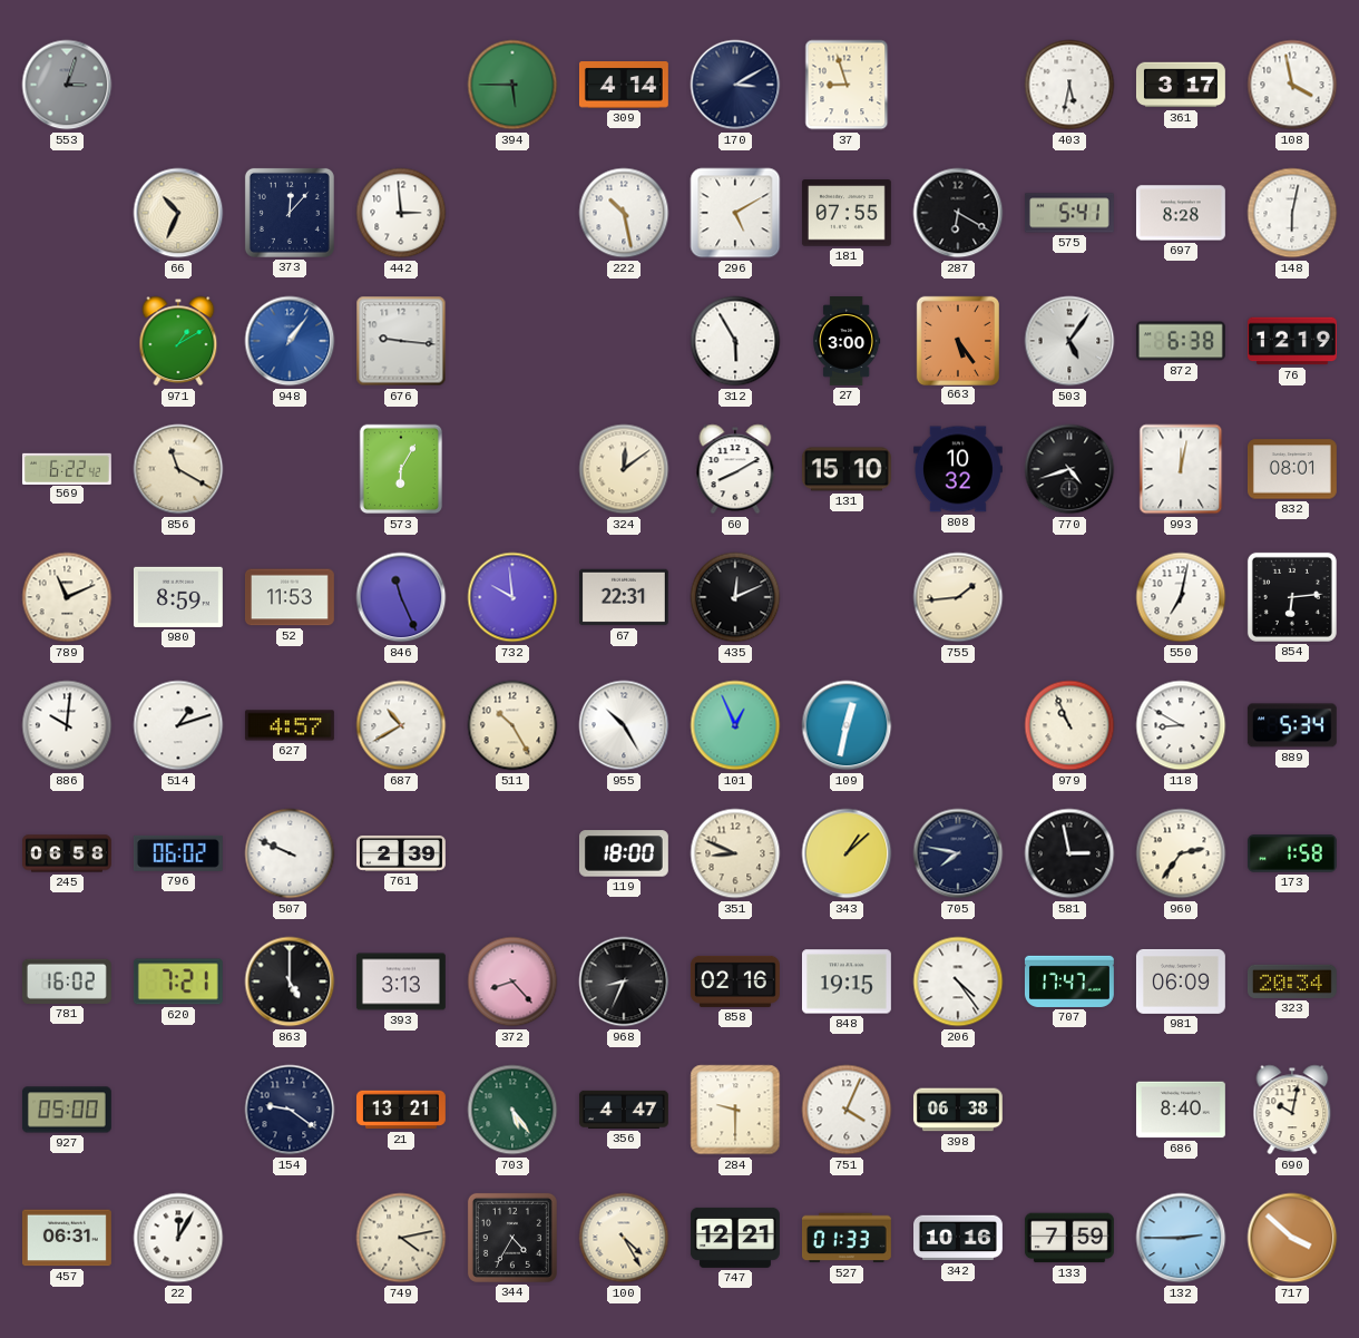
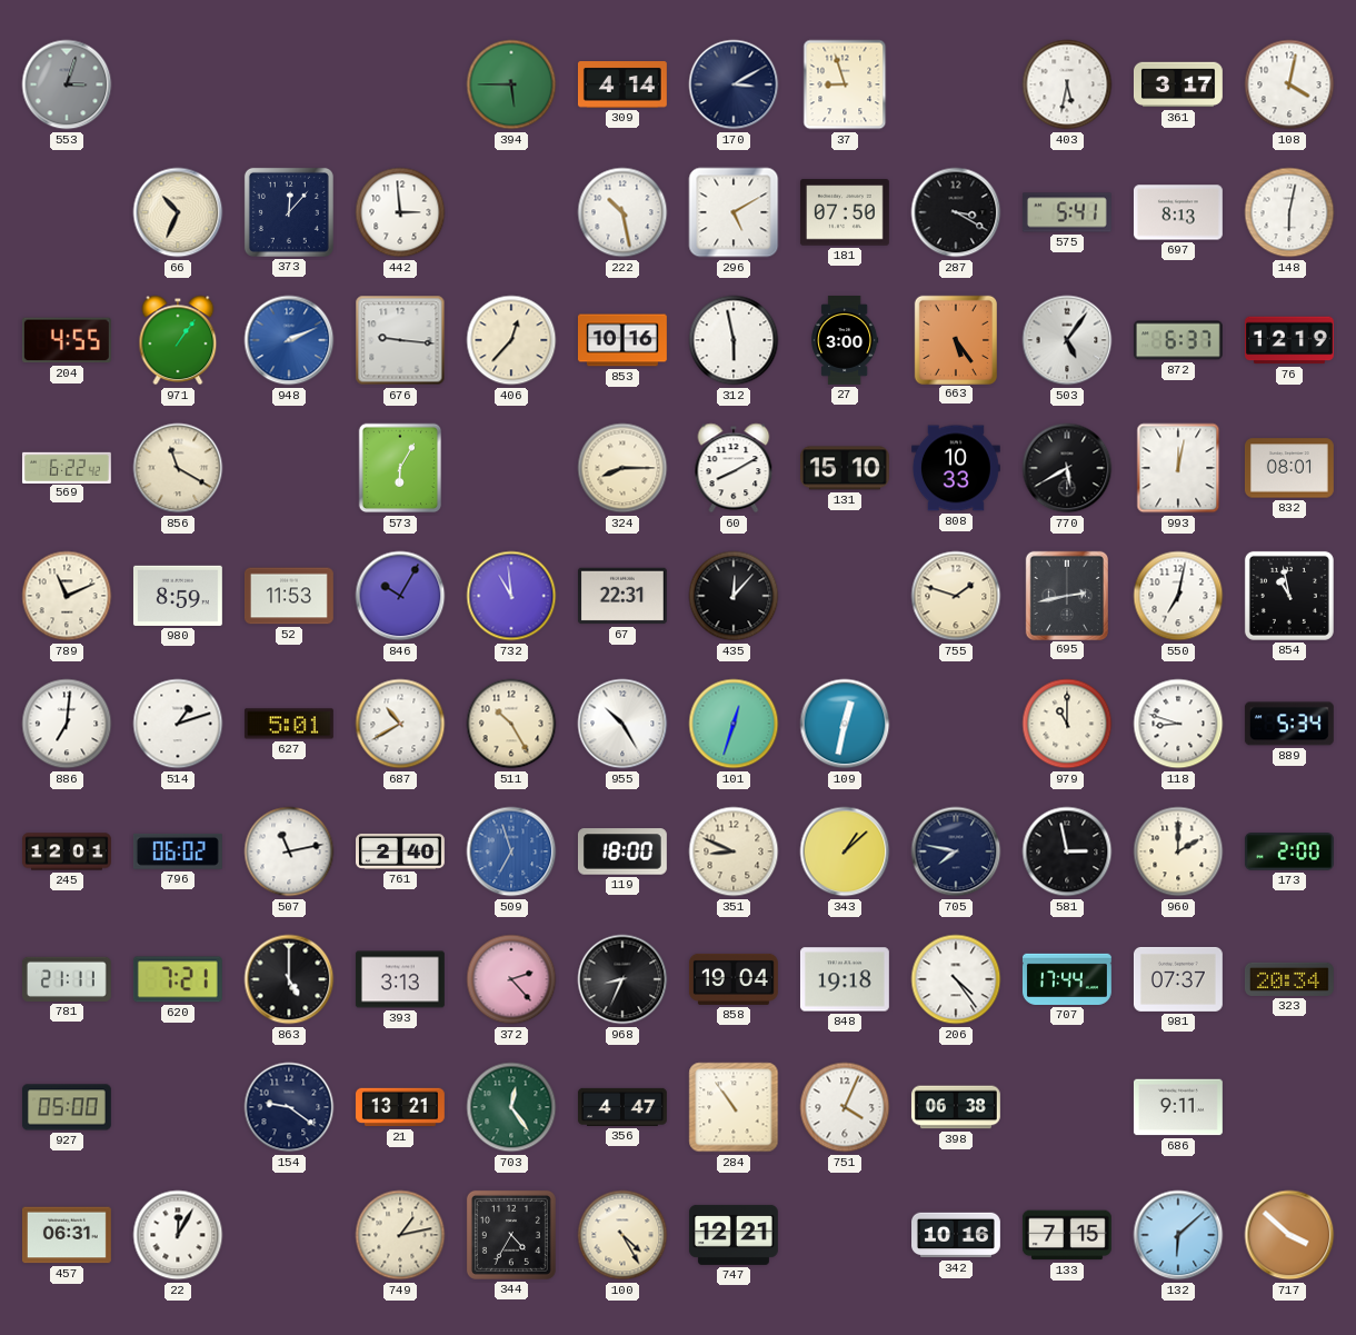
108: 3:58 -> 4:02 (1289, 84)
181: 07:55 -> 07:50 (845, 212)
287: 6:20 -> 3:20 (956, 212)
697: 8:28 -> 8:13 (1178, 212)
204: none -> 4:55 (67, 340)
971: 1:10 -> 1:06 (178, 340)
948: 1:06 -> 2:11 (289, 340)
406: none -> 12:37 (511, 340)
853: none -> 10:16 (622, 340)
312: 5:55 -> 5:58 (734, 340)
872: 6:38 -> 6:37 (1178, 340)
324: 12:09 -> 8:15 (622, 468)
808: 10:32 -> 10:33 (956, 468)
770: 4:42 -> 5:40 (1067, 468)
846: 11:26 -> 10:05 (400, 596)
732: 9:59 -> 10:59 (511, 596)
435: 12:11 -> 12:07 (734, 596)
755: 1:44 -> 1:48 (956, 596)
695: none -> 2:43 (1066, 595)
854: 6:14 -> 10:58 (1289, 596)
886: 10:01 -> 7:01 (67, 724)
627: 4:57 -> 5:01 (289, 724)
101: 12:56 -> 12:33 (734, 724)
979: 10:56 -> 11:00 (1067, 724)
118: 8:50 -> 8:48 (1178, 724)
245: 06:58 -> 12:01 (68, 851)
507: 9:49 -> 11:13 (289, 851)
761: 2:39 -> 2:40 (401, 851)
509: none -> 6:57 (511, 851)
960: 2:36 -> 2:00 (1178, 851)
173: 1:58 -> 2:00 (1289, 851)
781: 16:02 -> 21:11 (67, 979)
372: 8:23 -> 2:23 (511, 979)
858: 02:16 -> 19:04 (734, 979)
848: 19:15 -> 19:18 (845, 979)
707: 17:47 -> 17:44 (1067, 979)
981: 06:09 -> 07:37 (1178, 979)
703: 5:24 -> 12:24 (511, 1107)
284: 9:30 -> 10:54 (734, 1107)
686: 8:40 -> 9:11 (1178, 1107)
690: 10:02 -> none (1292, 1110)
749: 4:13 -> 1:13 (400, 1235)
527: 01:33 -> none (847, 1238)
133: 7:59 -> 7:15 (1067, 1235)
132: 2:45 -> 6:08 (1178, 1235)
